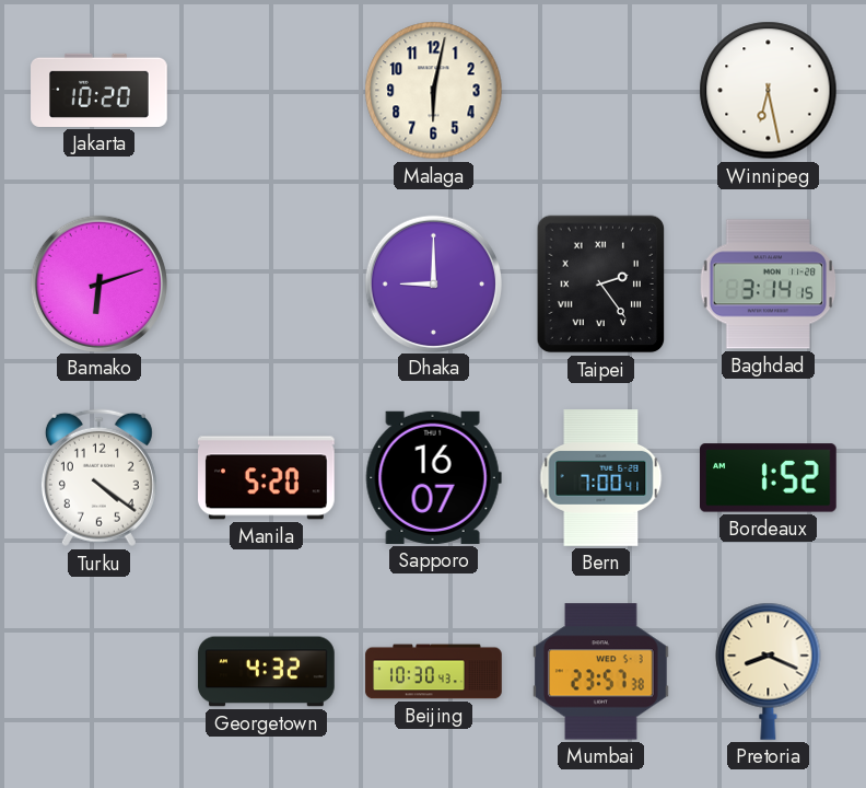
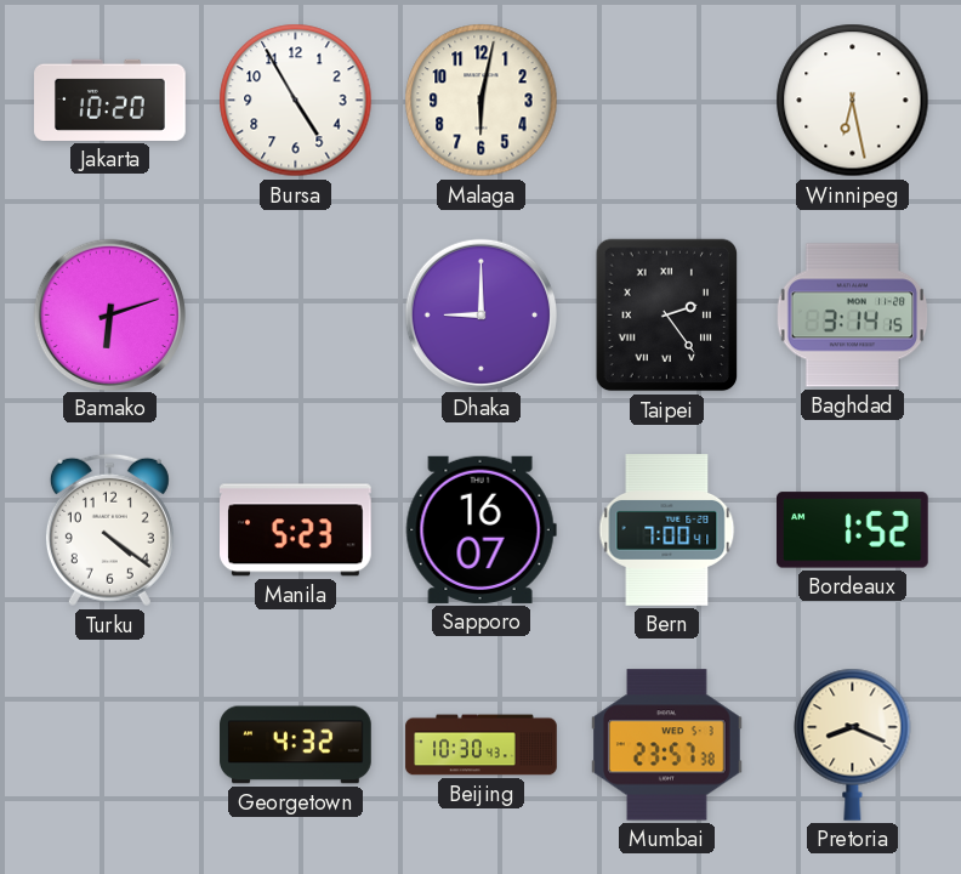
Bursa: none -> 4:55 (296, 101)
Manila: 5:20 -> 5:23 (296, 530)
